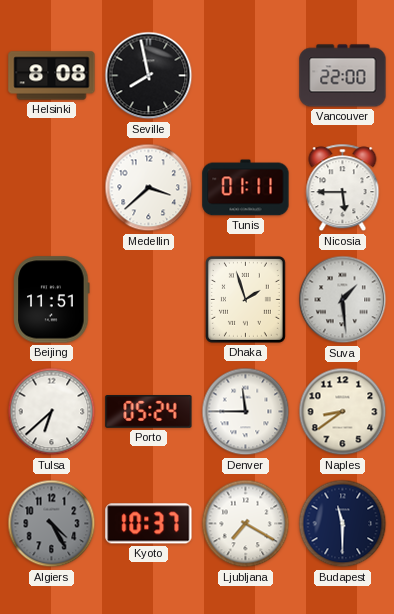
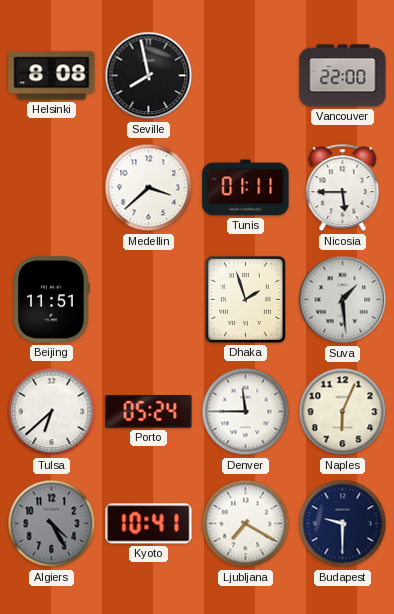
Naples: 8:39 -> 6:04 (343, 412)
Kyoto: 10:37 -> 10:41 (149, 524)
Budapest: 11:30 -> 9:30 (343, 524)
